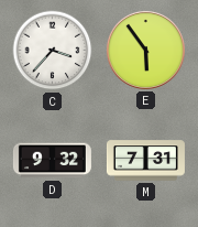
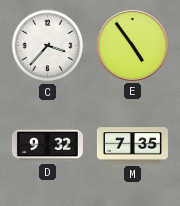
E: 5:54 -> 4:54 (132, 45)
M: 7:31 -> 7:35 (132, 146)
